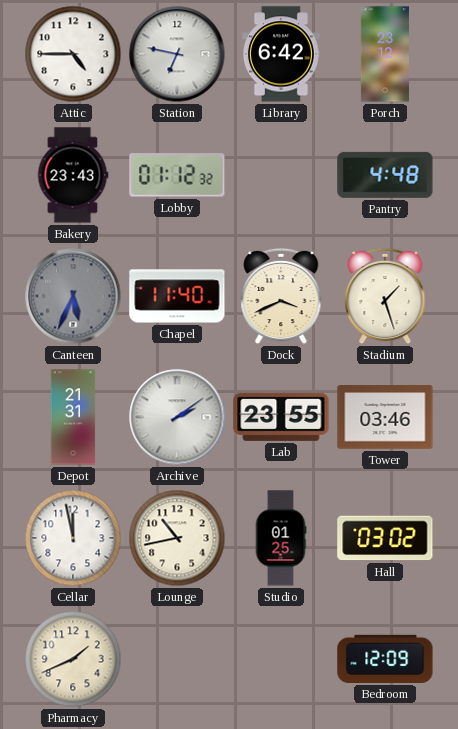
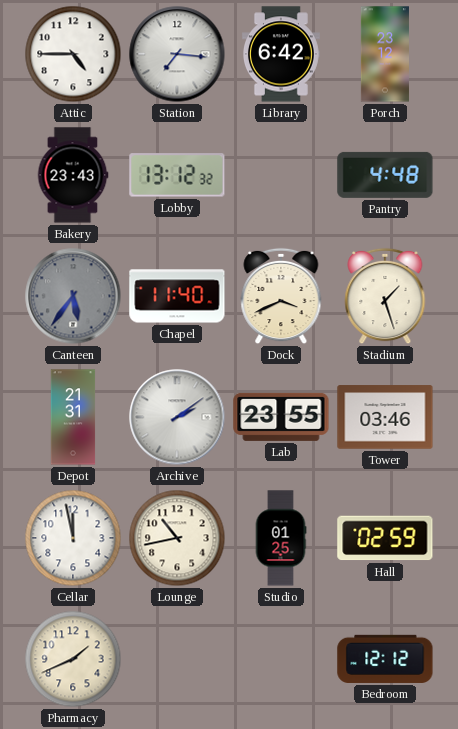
Station: 6:47 -> 7:16 (177, 54)
Lobby: 01:12 -> 13:12 (177, 175)
Canteen: 5:34 -> 5:36 (73, 296)
Hall: 03:02 -> 02:59 (385, 538)
Bedroom: 12:09 -> 12:12 (385, 659)
